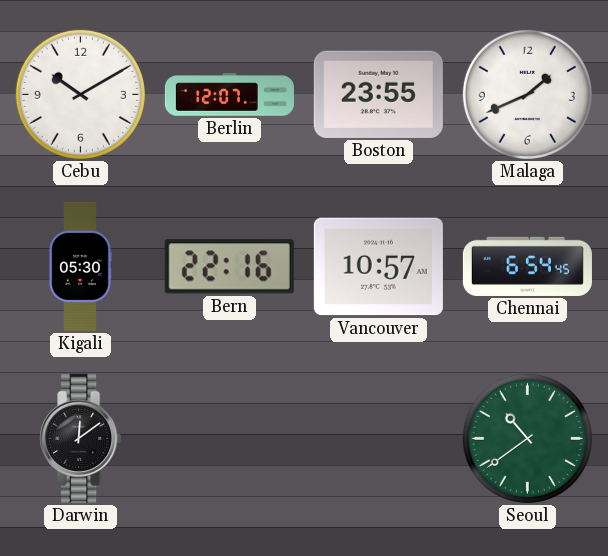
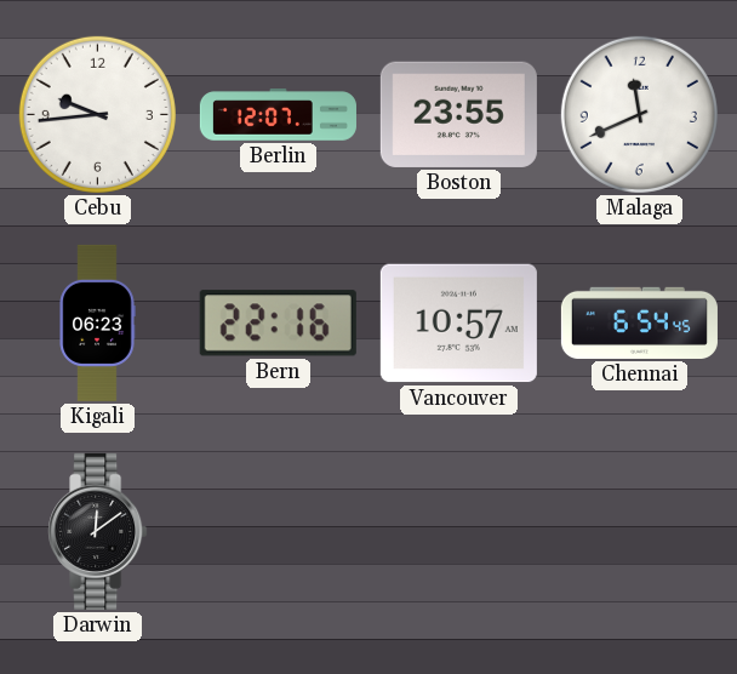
Cebu: 10:10 -> 9:44 (97, 114)
Malaga: 1:41 -> 11:41 (639, 114)
Kigali: 05:30 -> 06:23 (97, 322)
Seoul: 10:39 -> none (527, 438)
